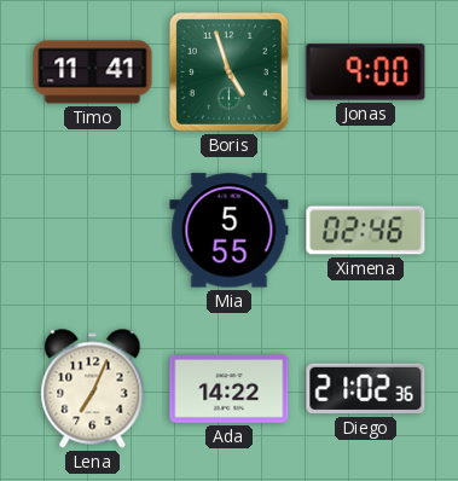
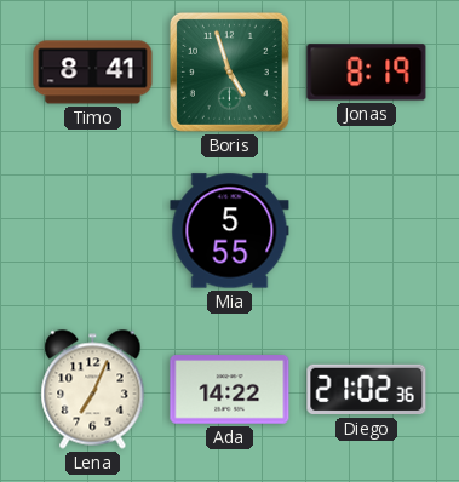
Timo: 11:41 -> 8:41 (93, 73)
Jonas: 9:00 -> 8:19 (367, 73)
Ximena: 02:46 -> none (366, 231)
